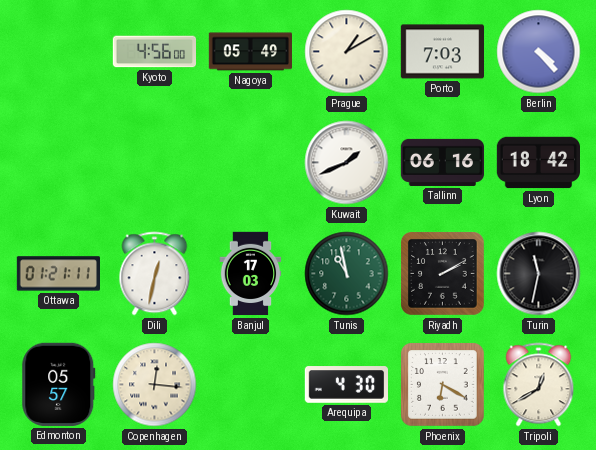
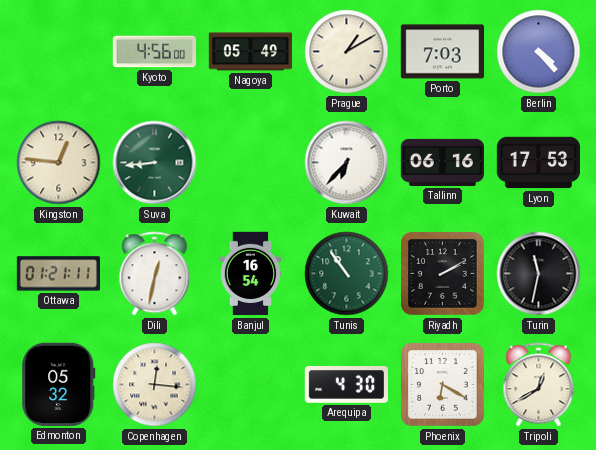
Kingston: none -> 12:46 (59, 163)
Suva: none -> 8:44 (155, 163)
Kuwait: 1:41 -> 6:37 (347, 163)
Lyon: 18:42 -> 17:53 (539, 163)
Banjul: 17:03 -> 16:54 (251, 274)
Tunis: 10:58 -> 10:54 (347, 274)
Edmonton: 05:57 -> 05:32 (59, 384)
